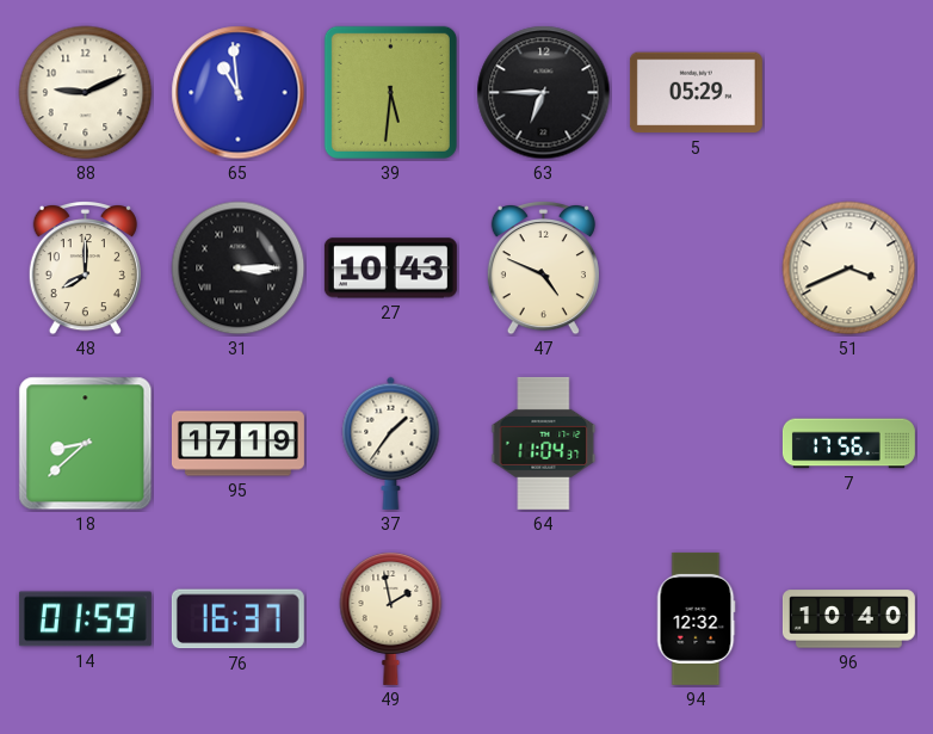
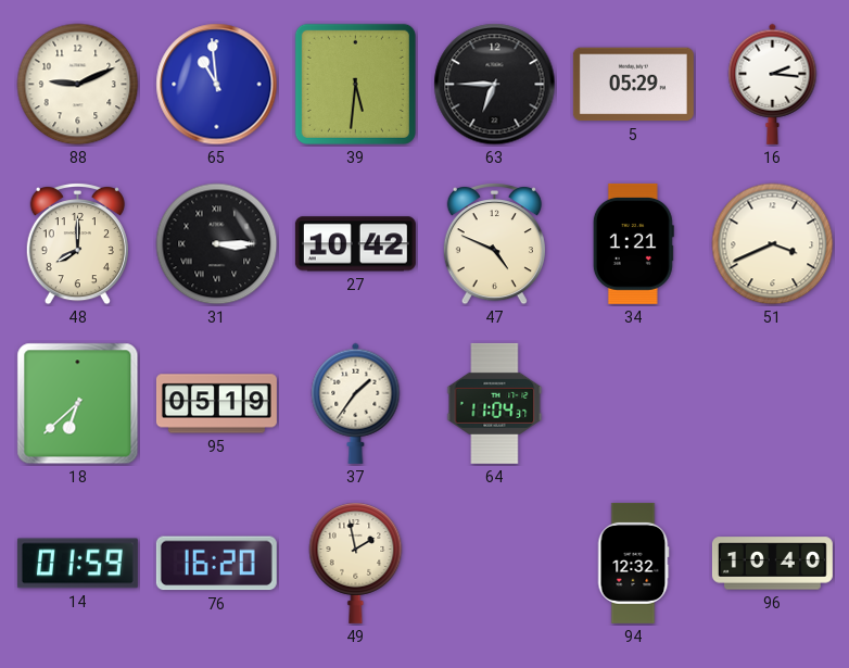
16: none -> 2:16 (773, 84)
27: 10:43 -> 10:42 (355, 244)
34: none -> 1:21 (633, 243)
18: 8:38 -> 6:38 (78, 404)
95: 17:19 -> 05:19 (216, 404)
7: 17:56 -> none (848, 444)
76: 16:37 -> 16:20 (216, 564)
